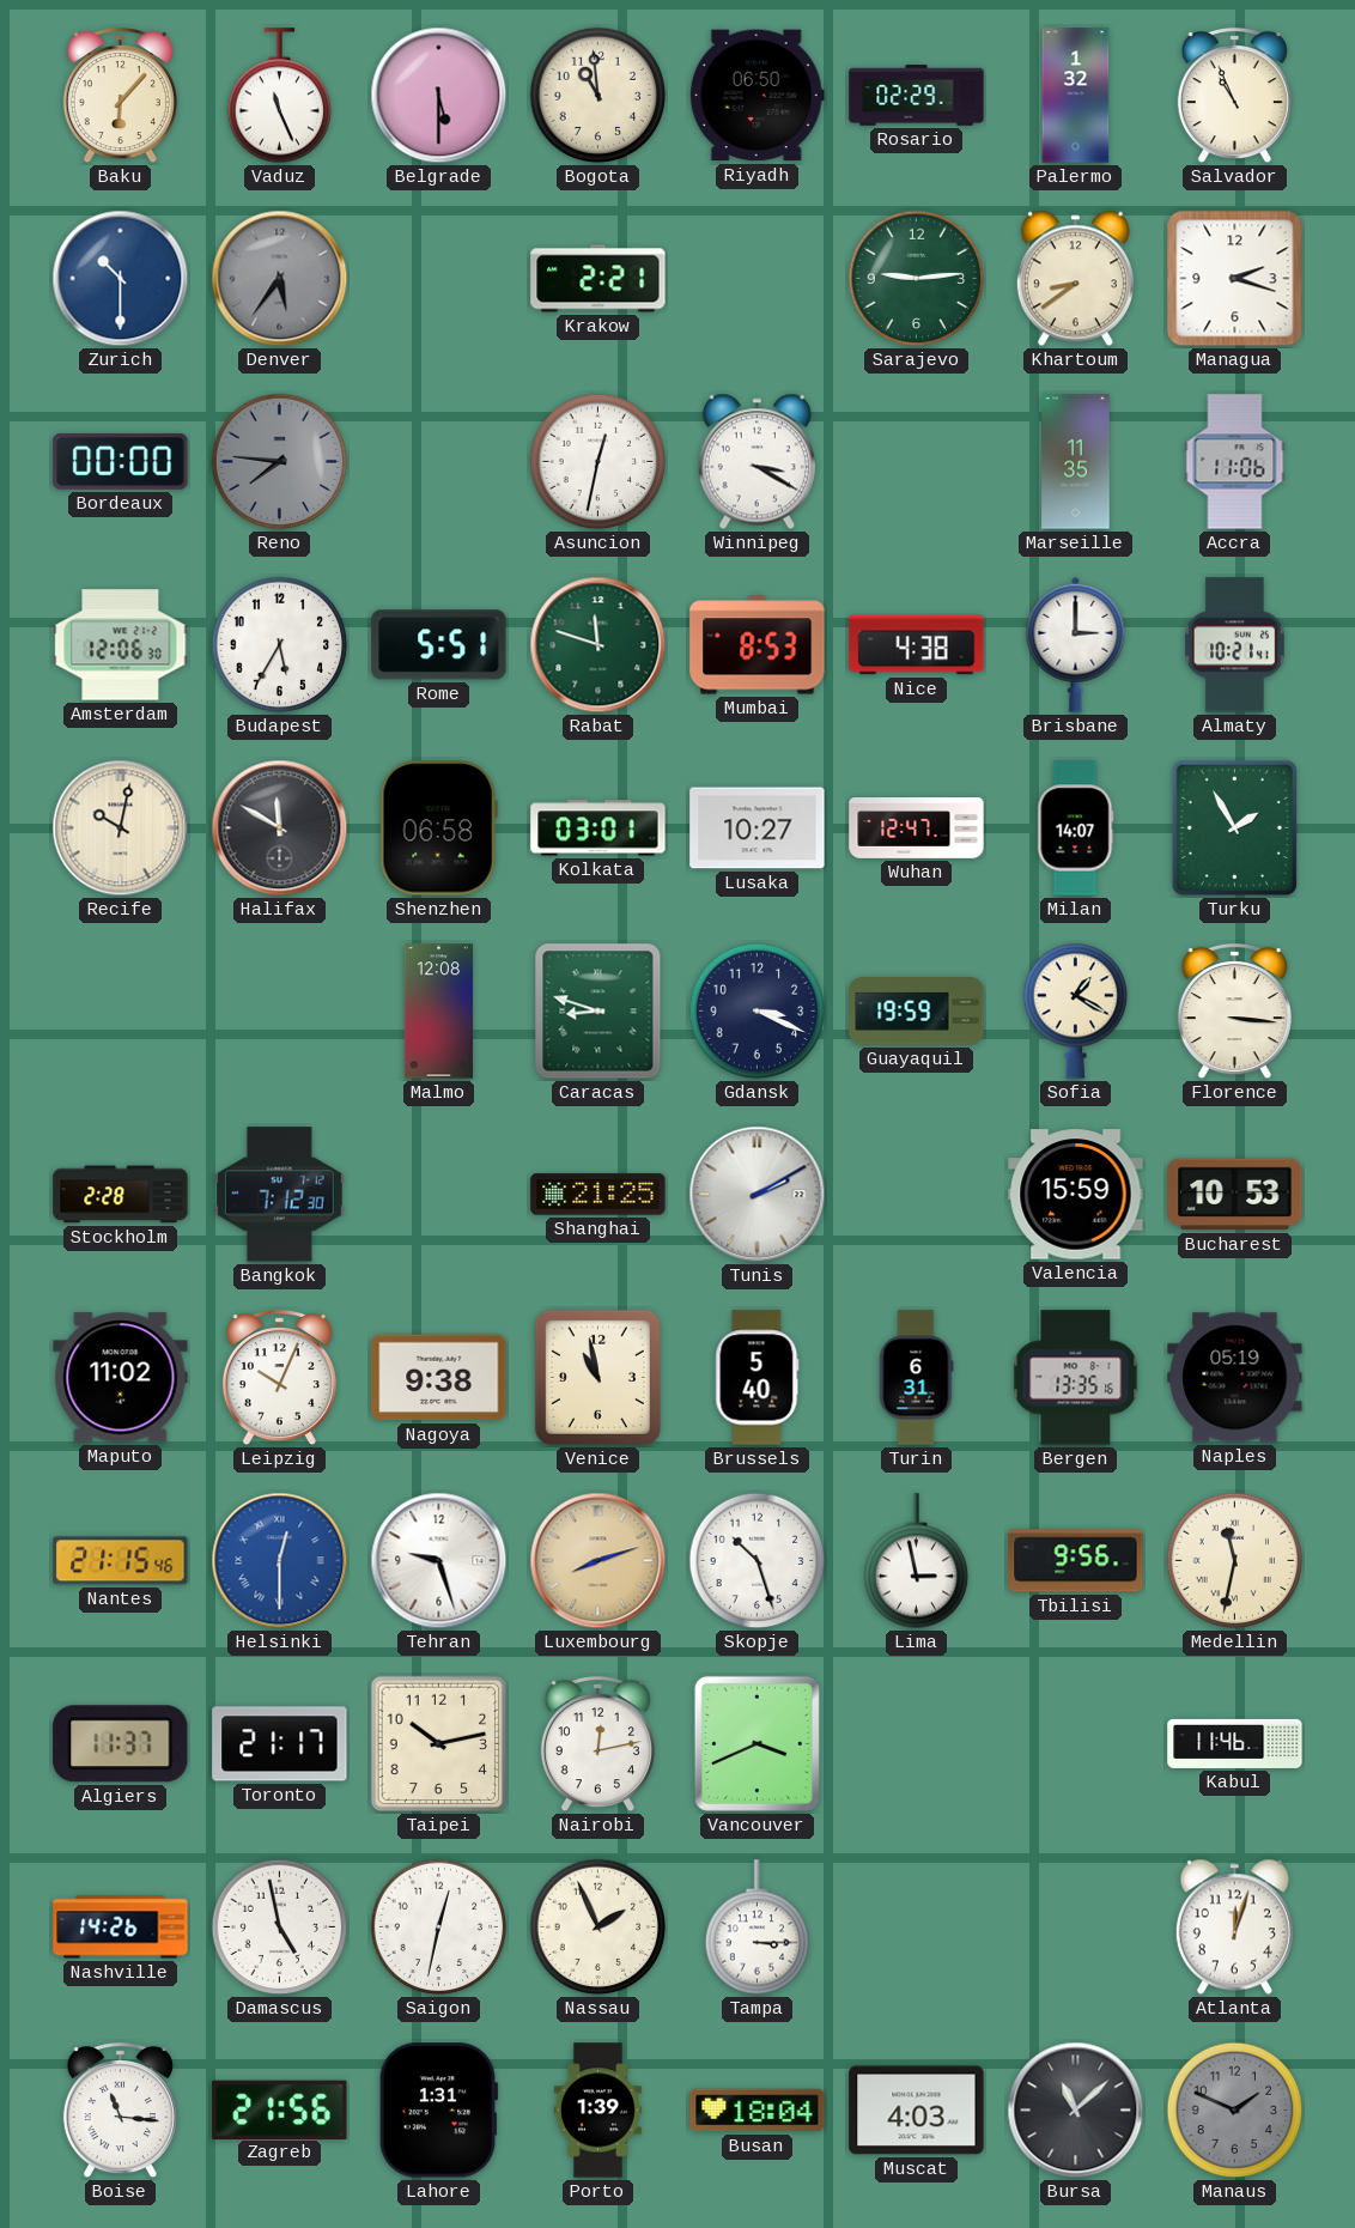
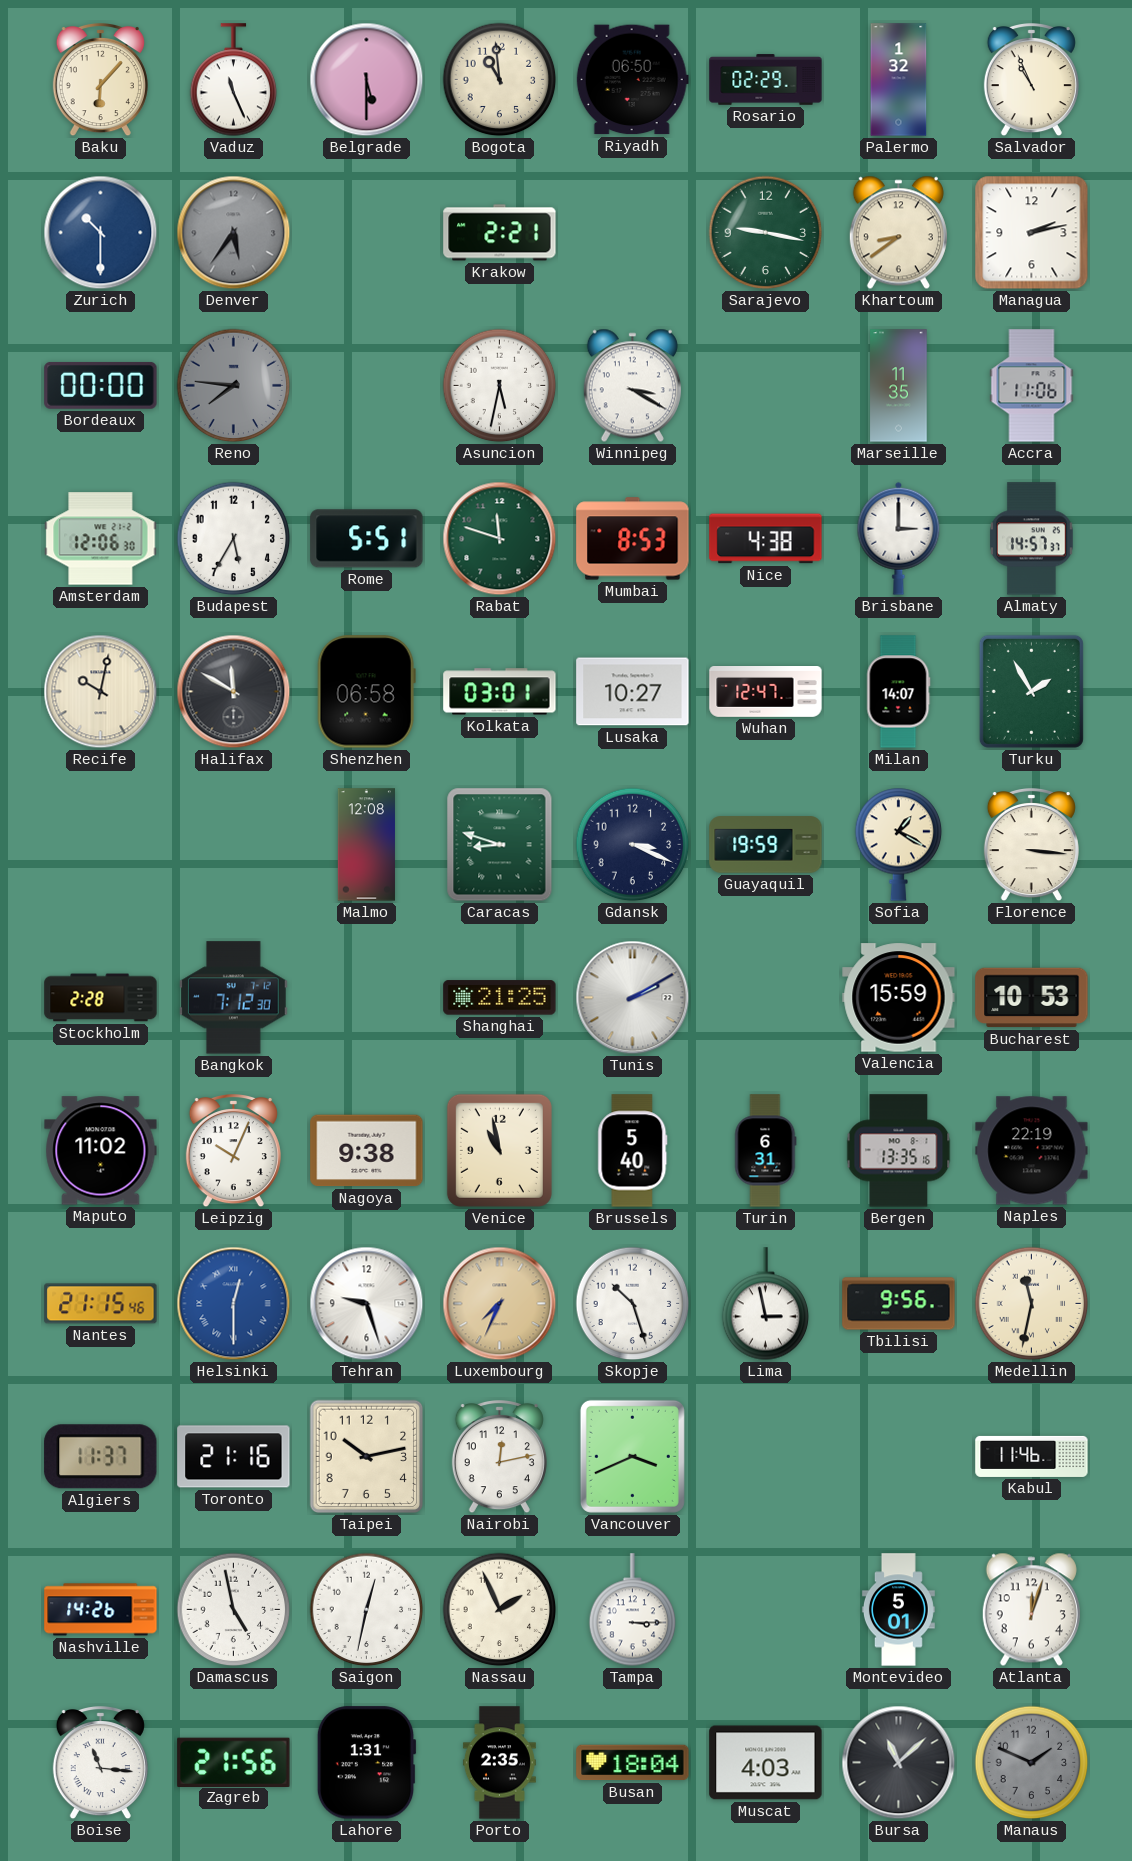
Sarajevo: 9:14 -> 9:17 (766, 233)
Managua: 2:18 -> 2:13 (1032, 233)
Asuncion: 12:32 -> 5:32 (500, 386)
Almaty: 10:21 -> 14:57 (1032, 539)
Naples: 05:19 -> 22:19 (1032, 1151)
Luxembourg: 8:12 -> 7:34 (500, 1304)
Toronto: 21:17 -> 21:16 (234, 1457)
Montevideo: none -> 5:01 (898, 1610)
Porto: 1:39 -> 2:35 (499, 1763)
